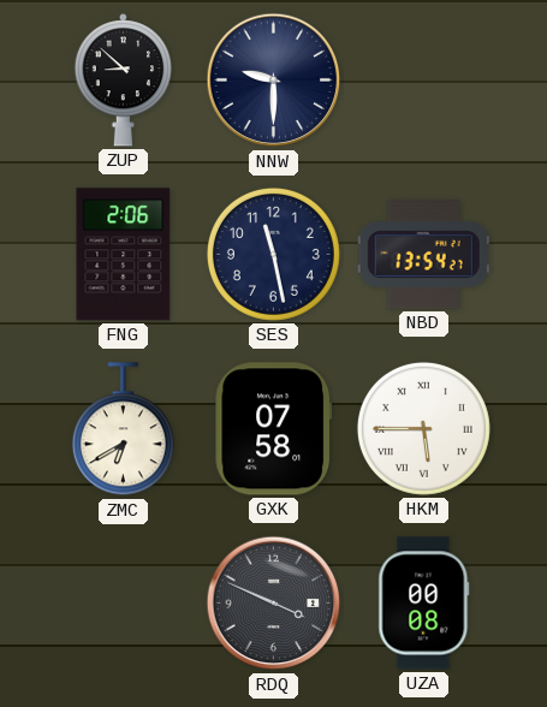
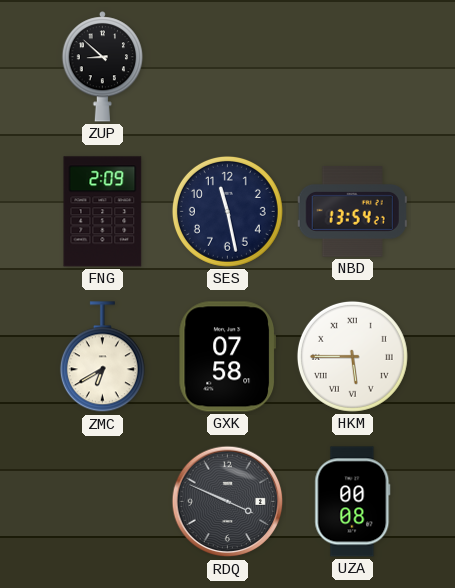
NNW: 9:30 -> none (274, 81)
FNG: 2:06 -> 2:09 (103, 212)
